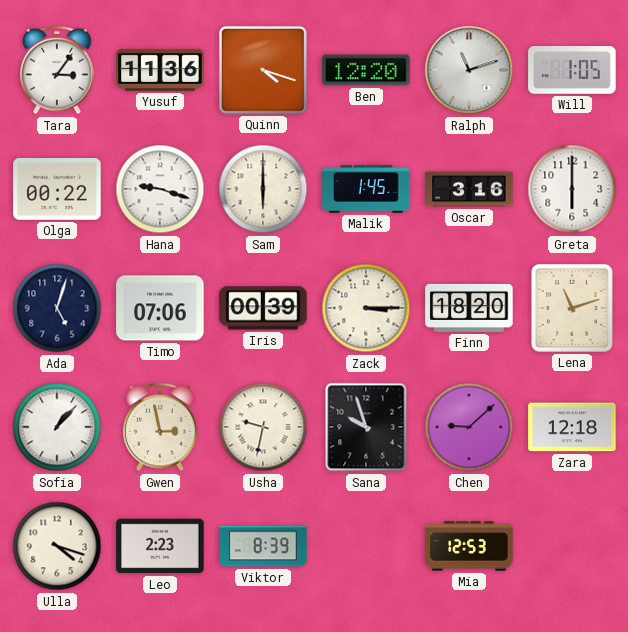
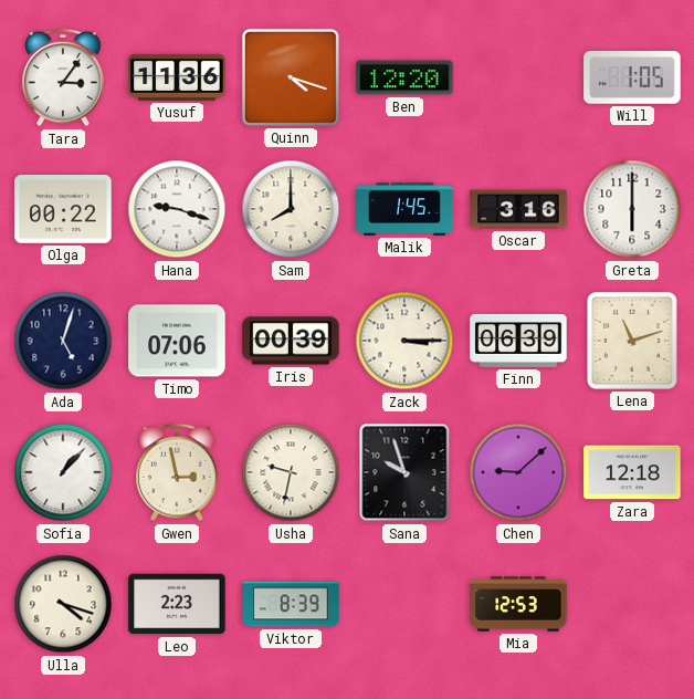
Ralph: 11:12 -> none (469, 70)
Sam: 6:00 -> 8:00 (291, 209)
Finn: 18:20 -> 06:39 (518, 341)
